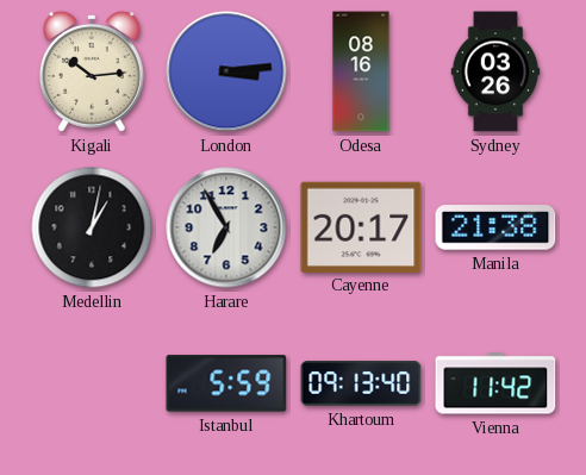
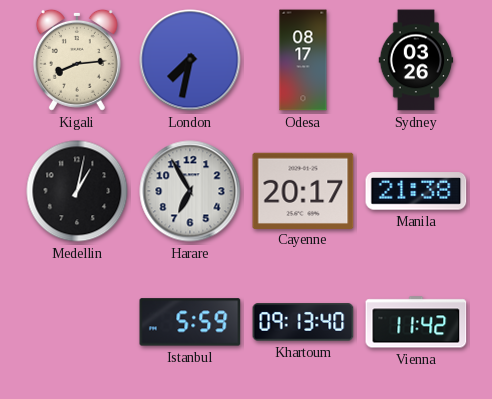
Kigali: 10:14 -> 8:14 (77, 60)
London: 3:14 -> 7:32 (190, 60)
Odesa: 08:16 -> 08:17 (303, 60)
